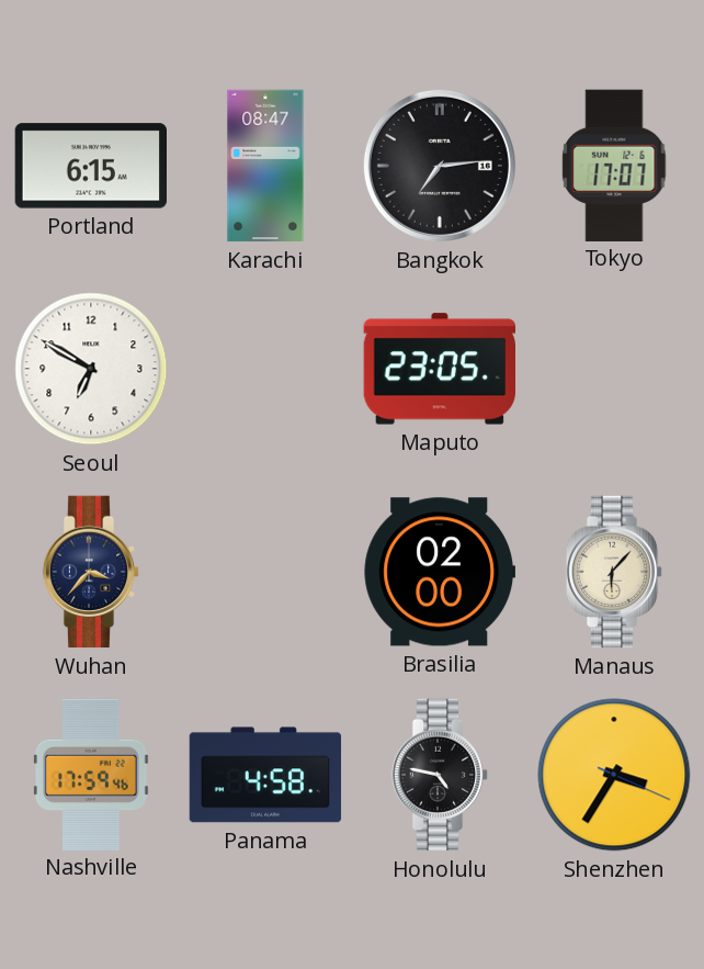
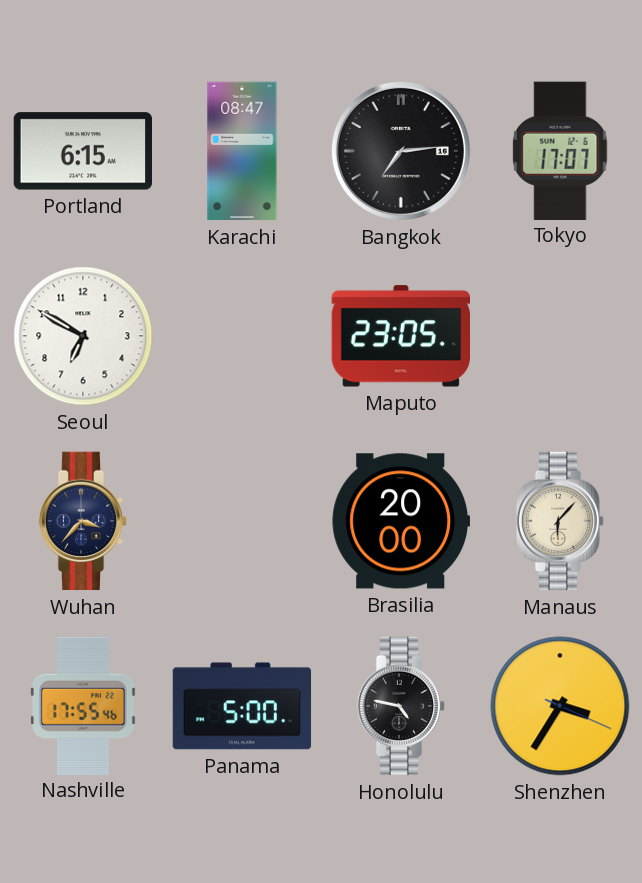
Brasilia: 02:00 -> 20:00 (400, 521)
Nashville: 17:59 -> 17:55 (84, 705)
Panama: 4:58 -> 5:00 (242, 706)
